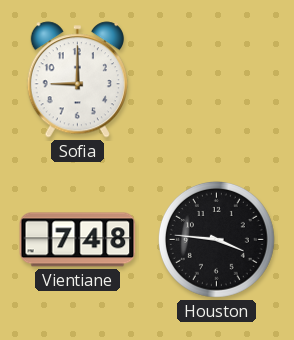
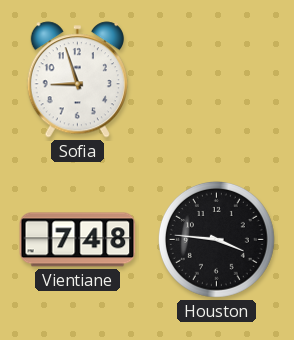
Sofia: 9:00 -> 8:57 (77, 80)
